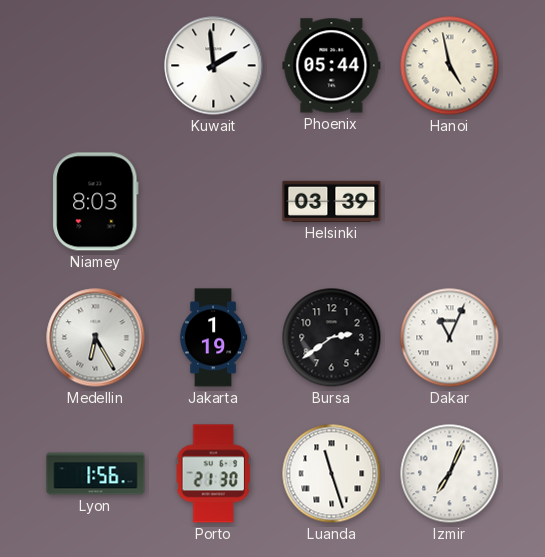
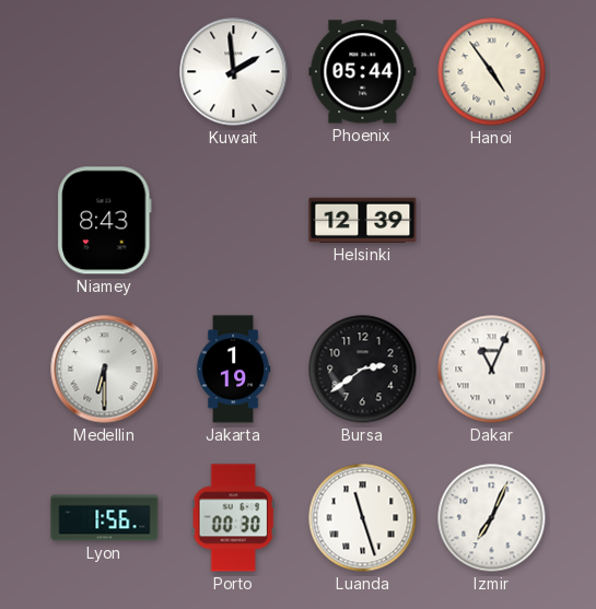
Hanoi: 4:58 -> 4:54 (492, 72)
Niamey: 8:03 -> 8:43 (105, 221)
Helsinki: 03:39 -> 12:39 (363, 220)
Medellin: 6:25 -> 6:30 (105, 370)
Porto: 21:30 -> 00:30 (233, 518)
